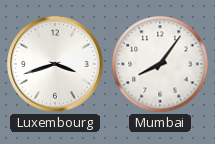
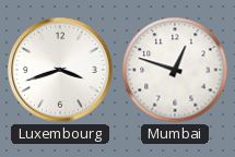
Mumbai: 8:06 -> 12:48 (175, 70)
